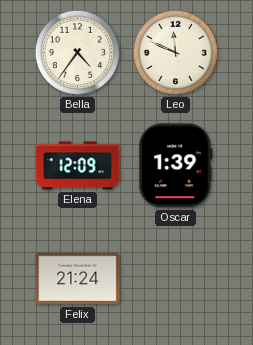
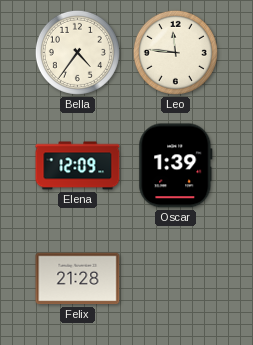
Leo: 11:49 -> 11:46 (175, 52)
Felix: 21:24 -> 21:28 (78, 279)
